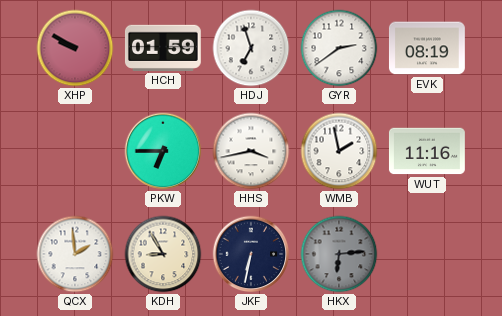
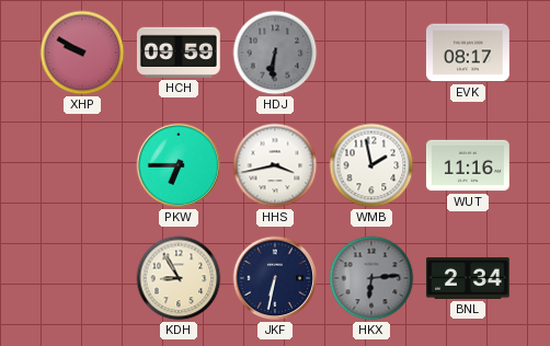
HCH: 01:59 -> 09:59 (179, 53)
HDJ: 6:57 -> 6:31 (275, 53)
HDJ dial: white -> grey (275, 53)
GYR: 2:39 -> none (339, 48)
EVK: 08:19 -> 08:17 (468, 53)
QCX: 1:59 -> none (75, 254)
BNL: none -> 2:34 (468, 279)
